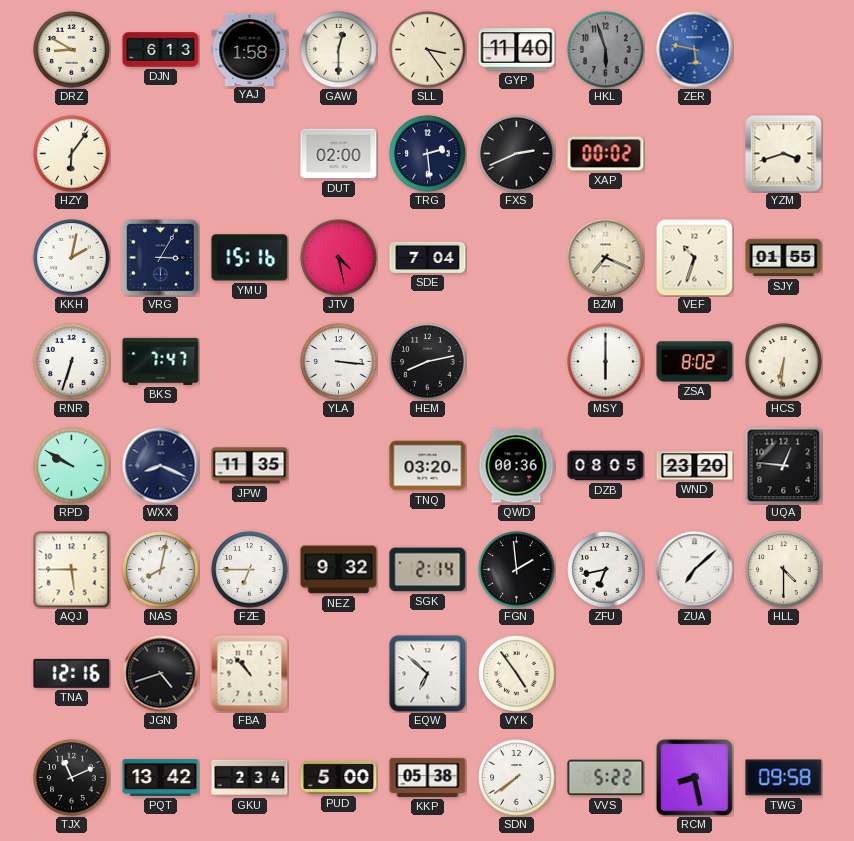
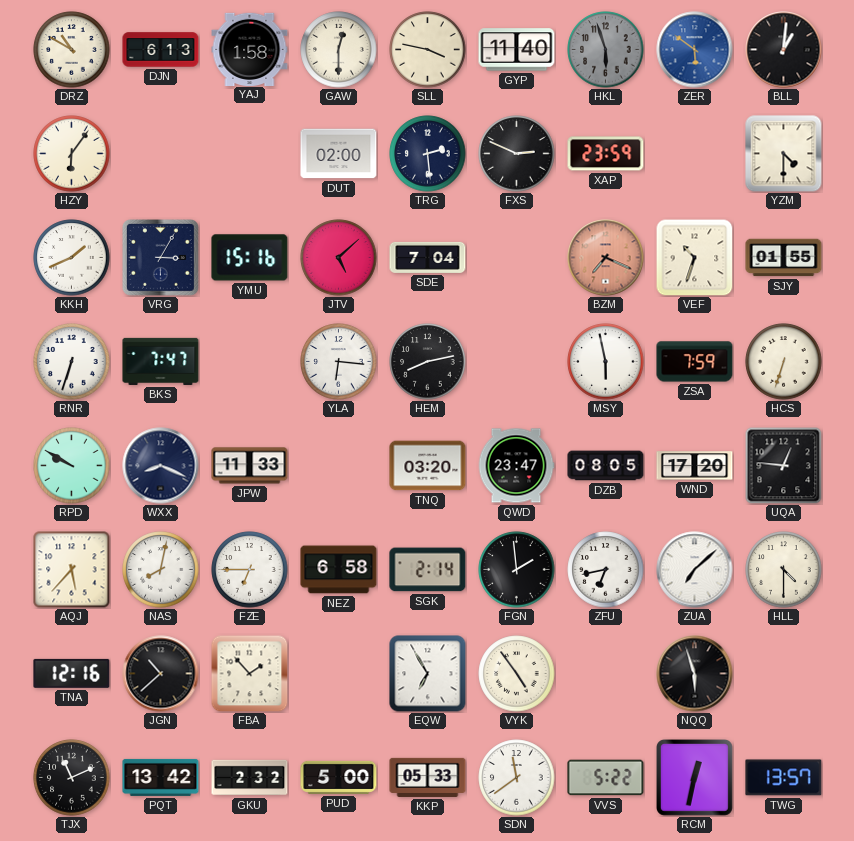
DRZ: 8:50 -> 10:50 (72, 50)
SLL: 3:24 -> 3:47 (428, 50)
ZER: 5:47 -> 5:51 (695, 50)
BLL: none -> 1:01 (784, 50)
FXS: 2:41 -> 2:49 (517, 154)
XAP: 00:02 -> 23:59 (606, 154)
YZM: 3:42 -> 4:30 (784, 154)
KKH: 2:02 -> 1:41 (72, 258)
JTV: 4:28 -> 5:08 (339, 258)
BZM dial: cream -> salmon (606, 258)
YLA: 3:16 -> 6:16 (339, 362)
MSY: 6:00 -> 5:58 (606, 362)
ZSA: 8:02 -> 7:59 (695, 362)
HCS: 6:31 -> 6:33 (784, 362)
JPW: 11:35 -> 11:33 (250, 466)
QWD: 00:36 -> 23:47 (516, 466)
WND: 23:20 -> 17:20 (695, 466)
AQJ: 5:45 -> 5:37 (72, 570)
NEZ: 9:32 -> 6:58 (339, 570)
JGN: 4:42 -> 10:38 (161, 674)
FBA: 10:53 -> 1:53 (249, 673)
EQW: 6:52 -> 6:55 (428, 674)
NQQ: none -> 5:57 (695, 674)
GKU: 2:34 -> 2:32 (250, 778)
KKP: 05:38 -> 05:33 (428, 777)
SDN: 7:39 -> 11:39 (517, 778)
RCM: 8:28 -> 12:32 (694, 777)
TWG: 09:58 -> 13:57 (784, 778)
